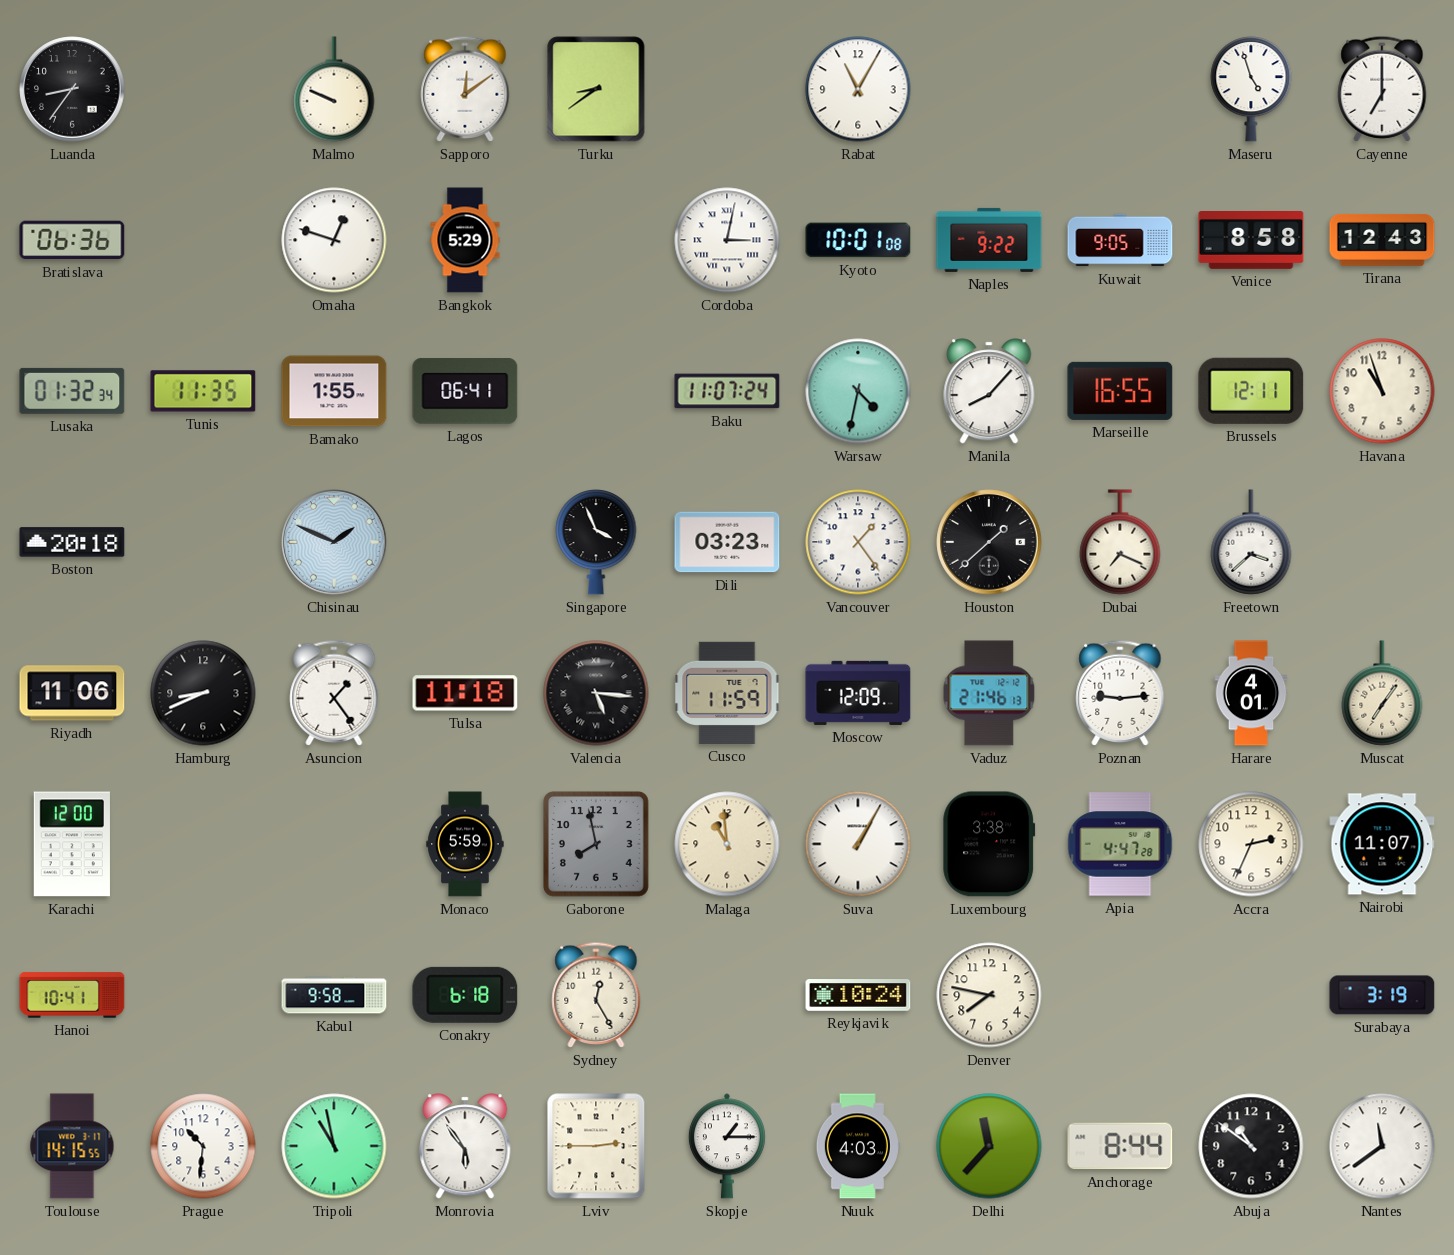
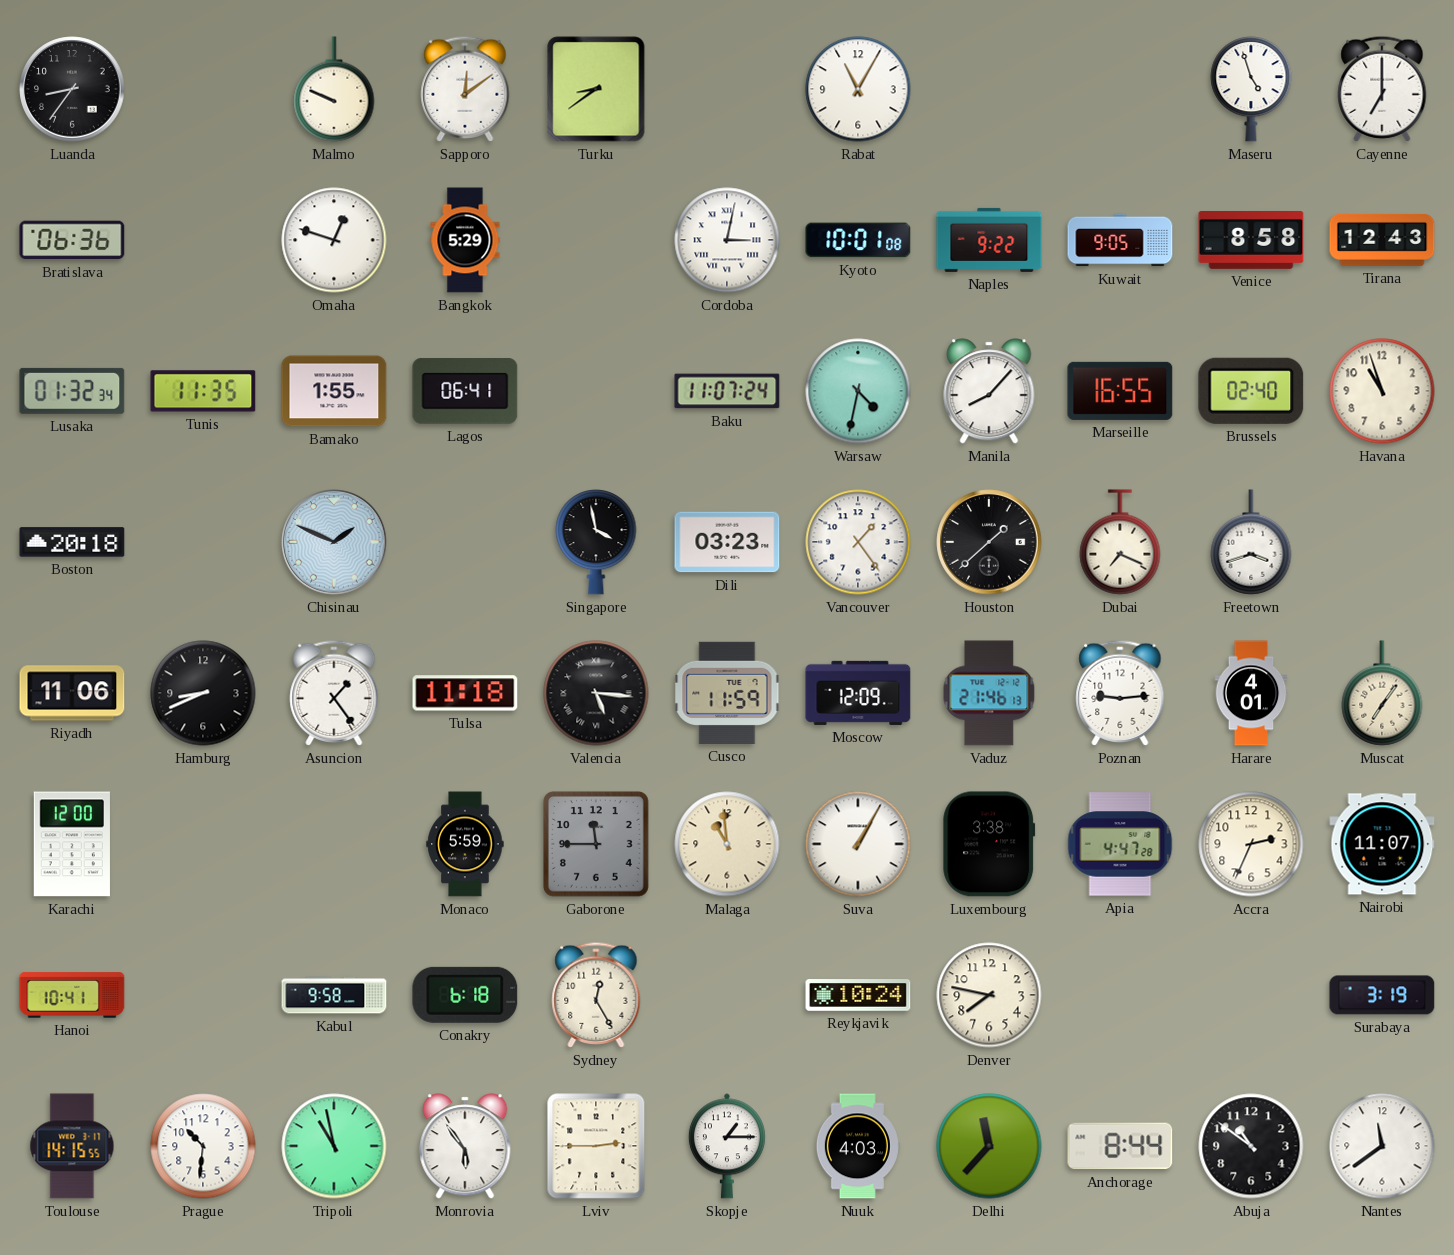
Brussels: 12:11 -> 02:40 (1251, 391)
Singapore: 3:56 -> 3:58 (596, 543)
Freetown: 3:38 -> 3:42 (1251, 542)
Gaborone: 7:58 -> 11:45 (597, 845)
